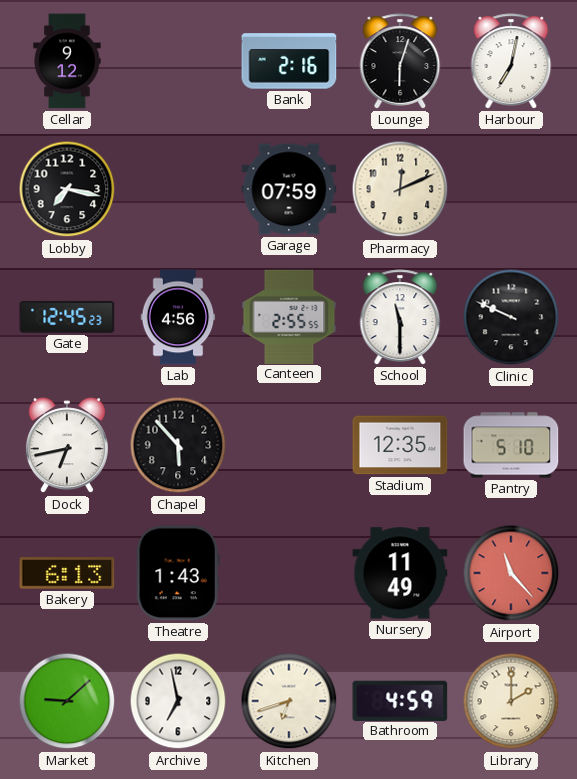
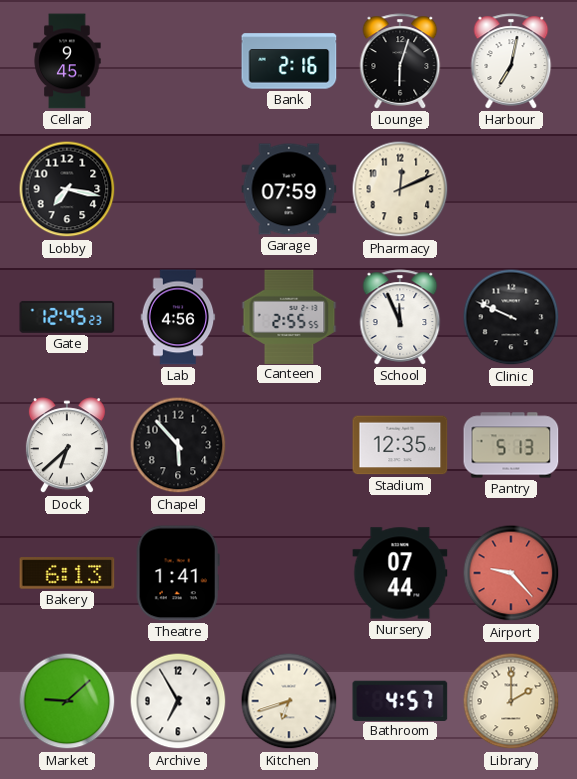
Cellar: 9:12 -> 9:45 (67, 61)
School: 11:30 -> 11:56 (400, 317)
Dock: 6:43 -> 6:38 (67, 446)
Pantry: 5:10 -> 5:13 (511, 445)
Theatre: 1:43 -> 1:41 (178, 573)
Nursery: 11:49 -> 07:44 (400, 573)
Airport: 11:23 -> 9:23 (511, 573)
Archive: 6:58 -> 6:55 (178, 701)
Bathroom: 4:59 -> 4:57 (400, 700)
